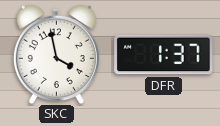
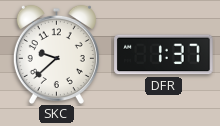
SKC: 3:58 -> 9:38 (56, 54)
